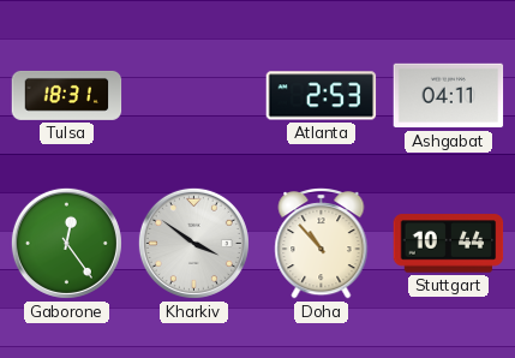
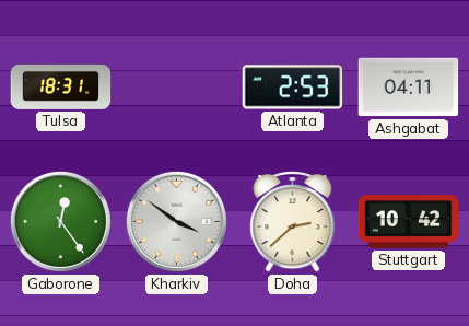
Doha: 10:53 -> 2:38 (293, 222)
Stuttgart: 10:44 -> 10:42 (409, 222)
